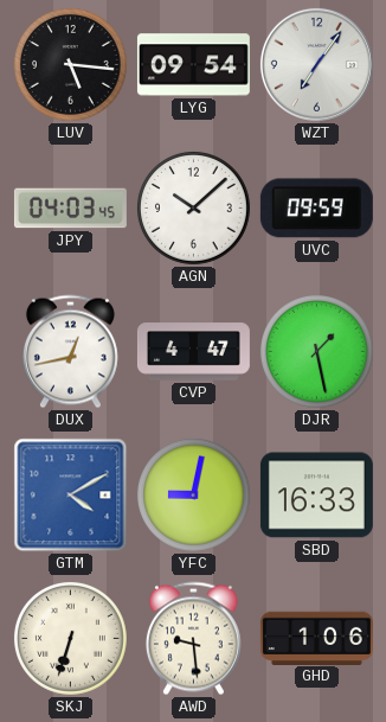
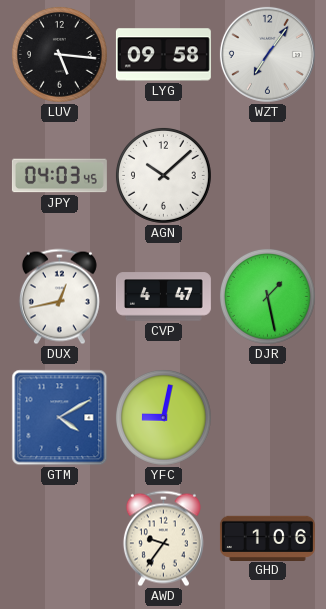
LYG: 09:54 -> 09:58 (163, 55)
UVC: 09:59 -> none (316, 209)
SBD: 16:33 -> none (316, 496)
SKJ: 6:33 -> none (70, 638)
AWD: 9:29 -> 9:36 (163, 539)
